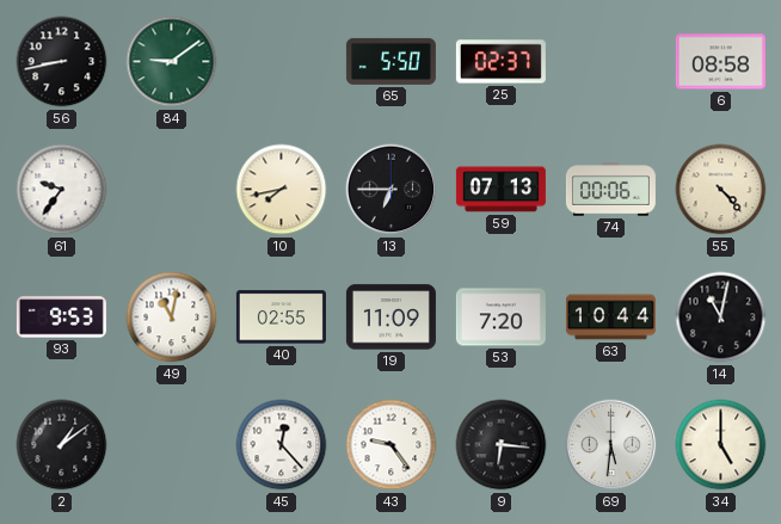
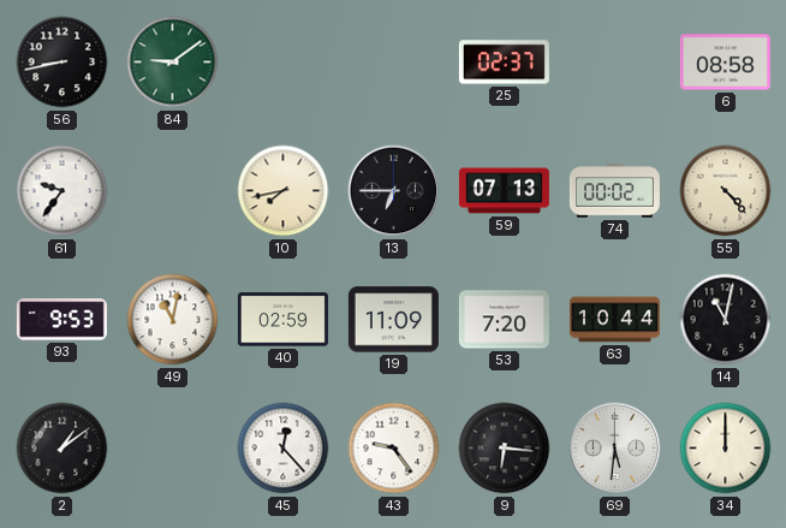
65: 5:50 -> none (390, 61)
74: 00:06 -> 00:02 (614, 191)
40: 02:55 -> 02:59 (282, 320)
34: 5:00 -> 12:00 (726, 449)
